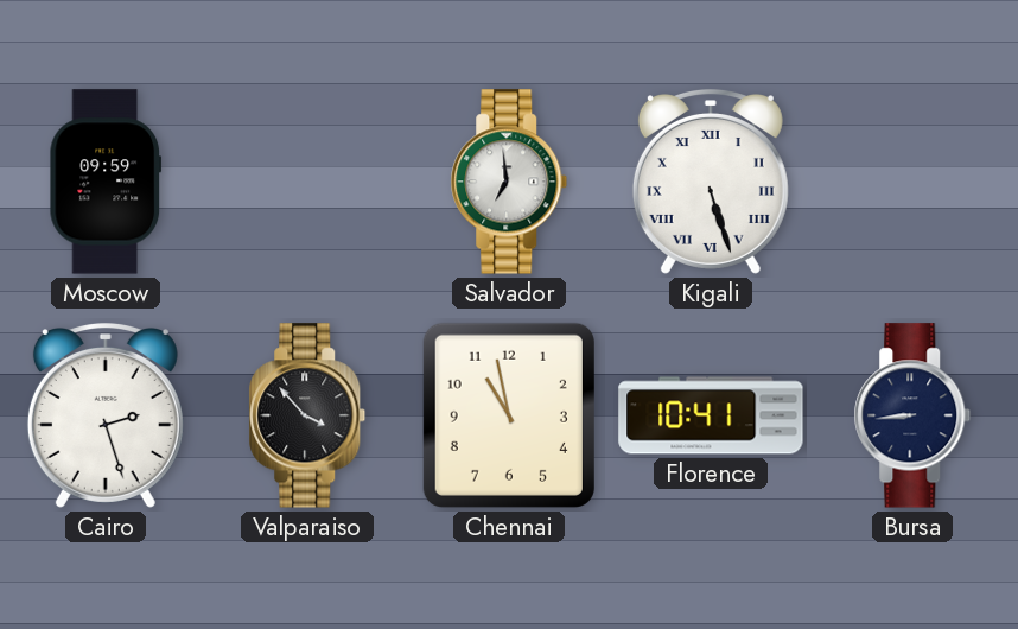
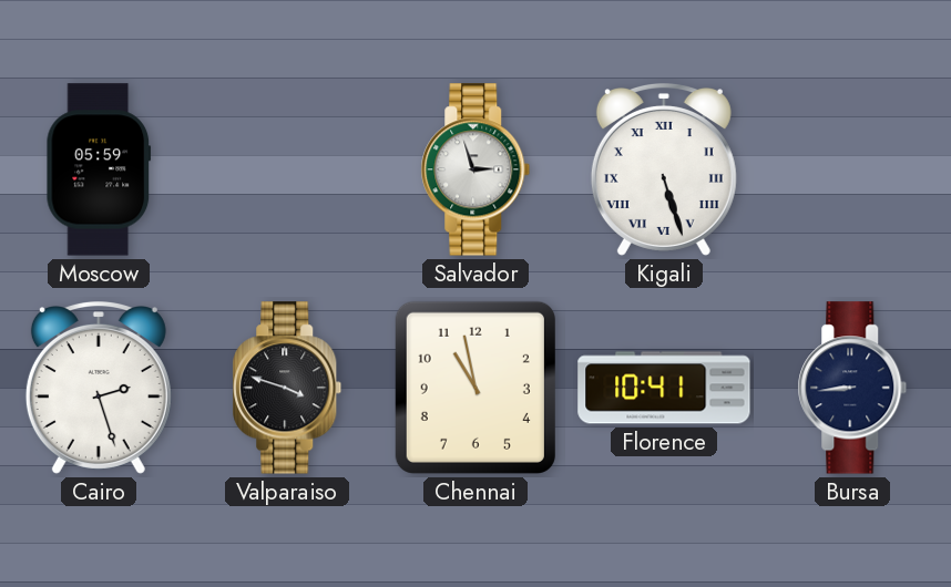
Moscow: 09:59 -> 05:59 (99, 169)
Salvador: 6:59 -> 2:57 (475, 169)
Valparaiso: 3:53 -> 3:48 (287, 388)
